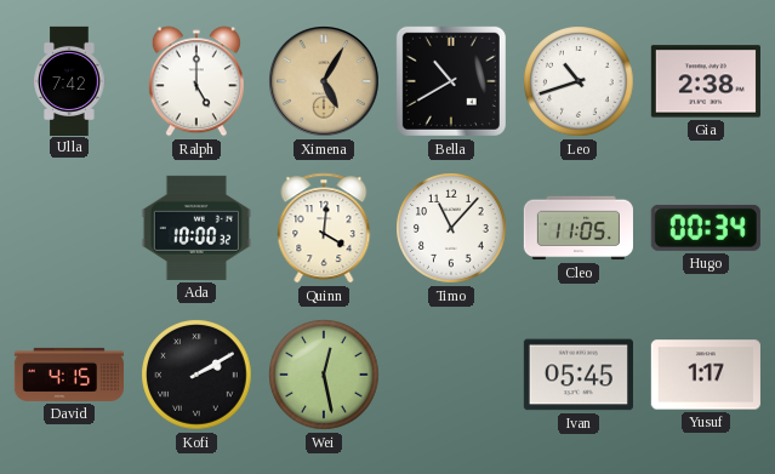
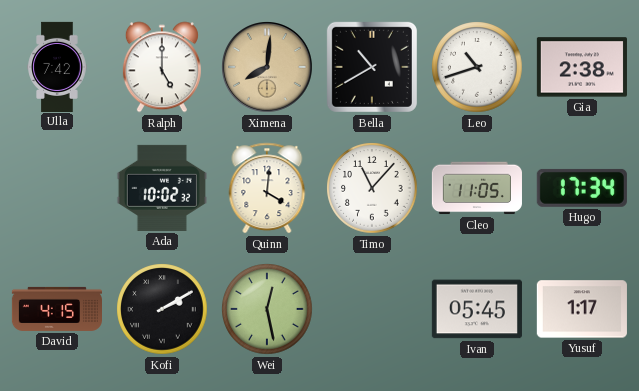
Ximena: 5:05 -> 8:01 (268, 68)
Ada: 10:00 -> 10:02 (162, 188)
Hugo: 00:34 -> 17:34 (582, 188)
